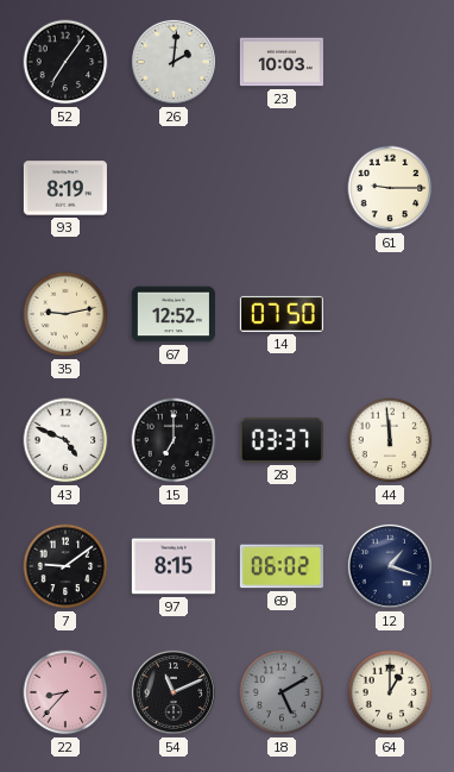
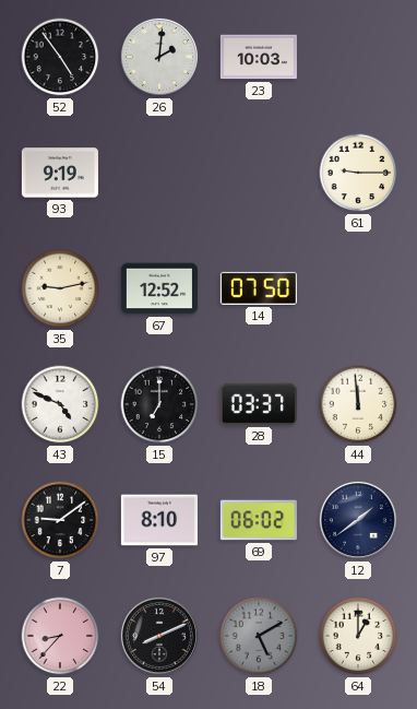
52: 7:06 -> 4:54 (60, 57)
93: 8:19 -> 9:19 (60, 173)
97: 8:15 -> 8:10 (159, 520)
12: 1:18 -> 1:39 (358, 520)
54: 11:11 -> 8:11 (159, 636)
